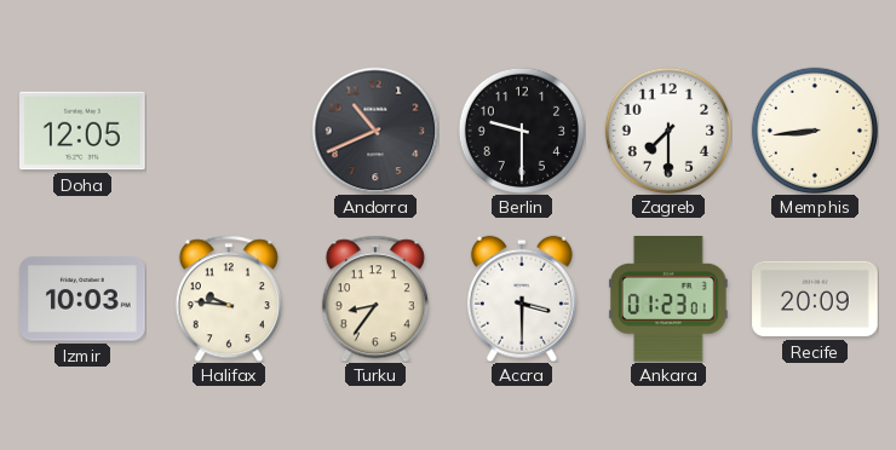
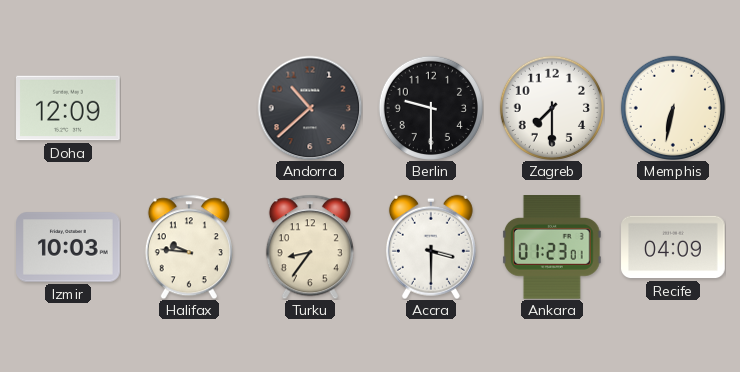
Doha: 12:05 -> 12:09 (69, 108)
Andorra: 10:41 -> 10:38 (310, 108)
Memphis: 8:44 -> 6:32 (673, 108)
Recife: 20:09 -> 04:09 (673, 247)
